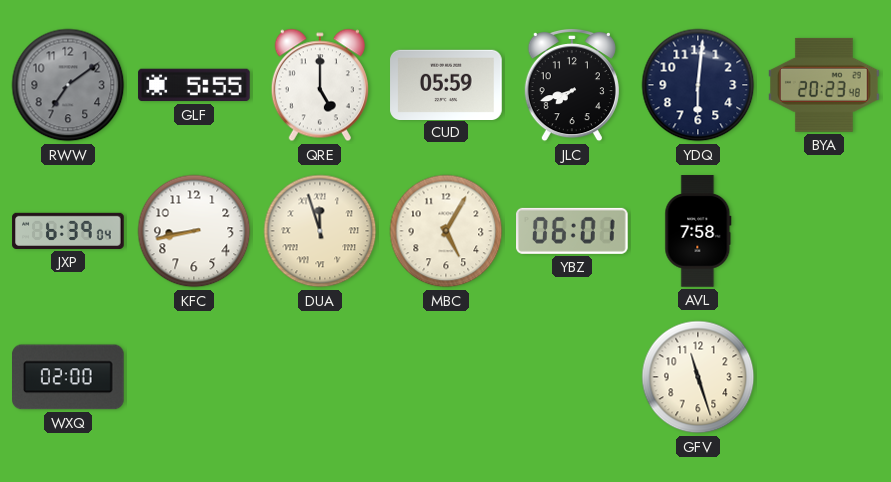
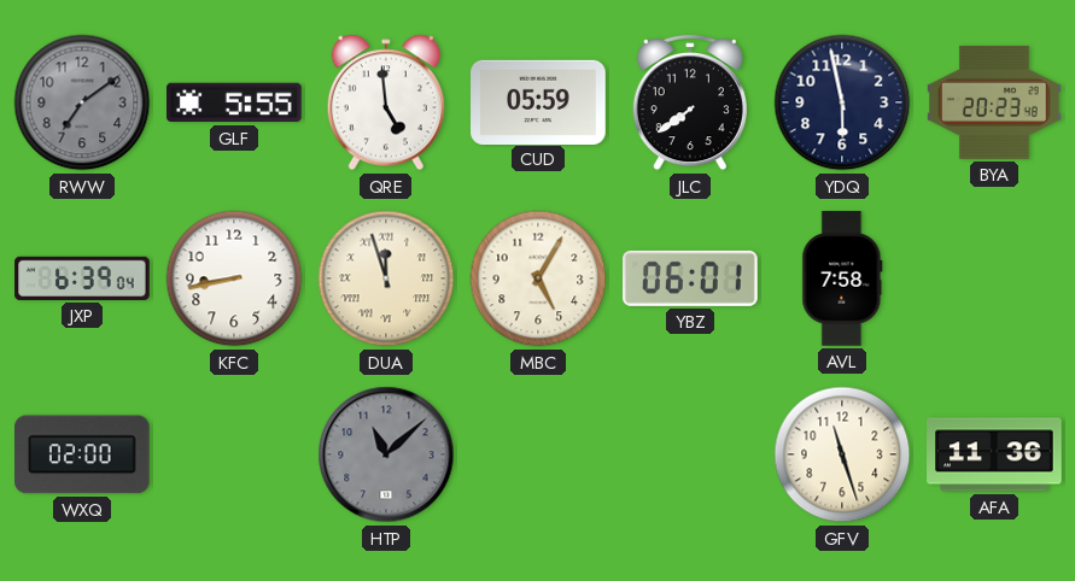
QRE: 5:00 -> 4:59 (386, 102)
JLC: 7:42 -> 7:39 (690, 102)
YDQ: 6:01 -> 5:58 (842, 102)
HTP: none -> 11:08 (386, 454)
AFA: none -> 11:36 (994, 454)
